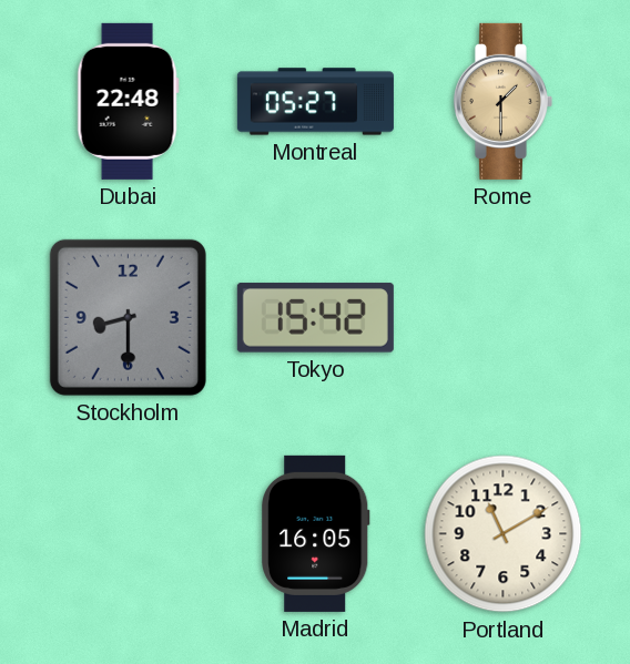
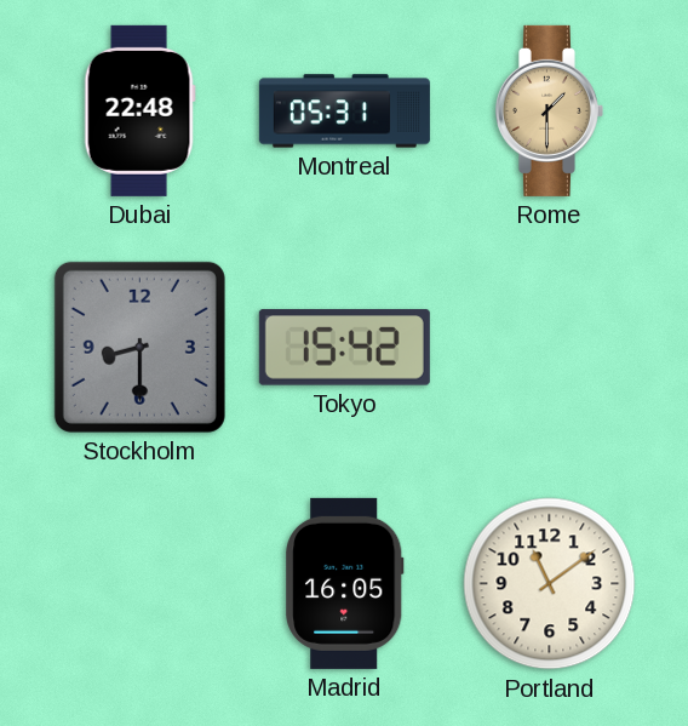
Montreal: 05:27 -> 05:31 (344, 112)
Portland: 11:10 -> 11:09 (550, 584)
